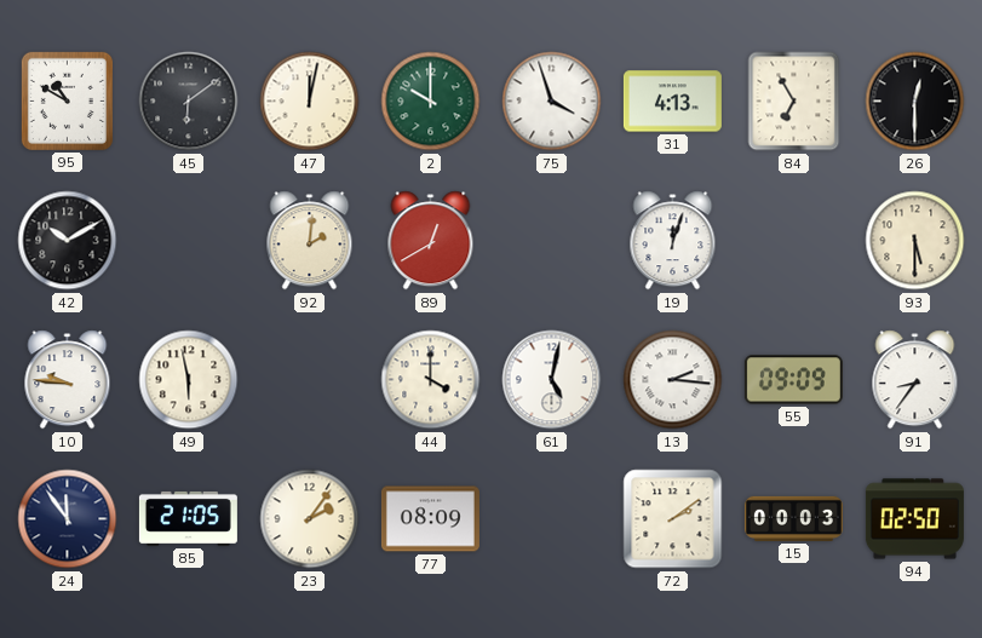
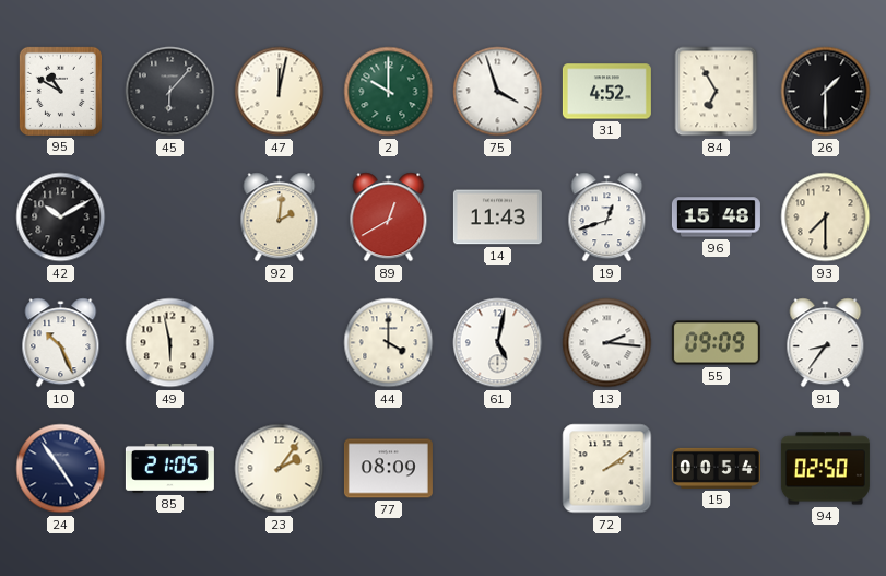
45: 6:09 -> 6:07 (170, 92)
31: 4:13 -> 4:52 (606, 92)
26: 12:30 -> 1:30 (826, 92)
14: none -> 11:43 (497, 218)
19: 12:03 -> 12:42 (607, 218)
96: none -> 15:48 (716, 218)
93: 5:30 -> 7:30 (826, 218)
10: 9:46 -> 10:26 (61, 343)
24: 11:54 -> 4:54 (61, 469)
15: 00:03 -> 00:54 (716, 468)
